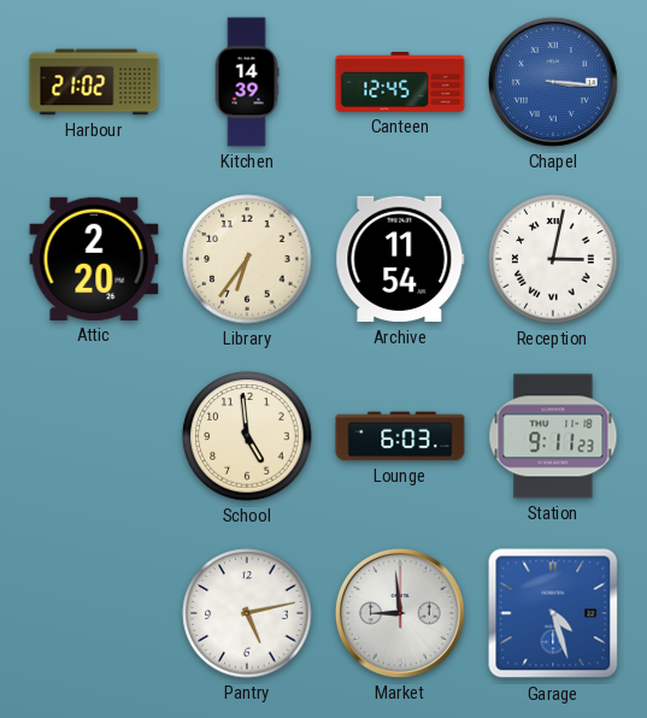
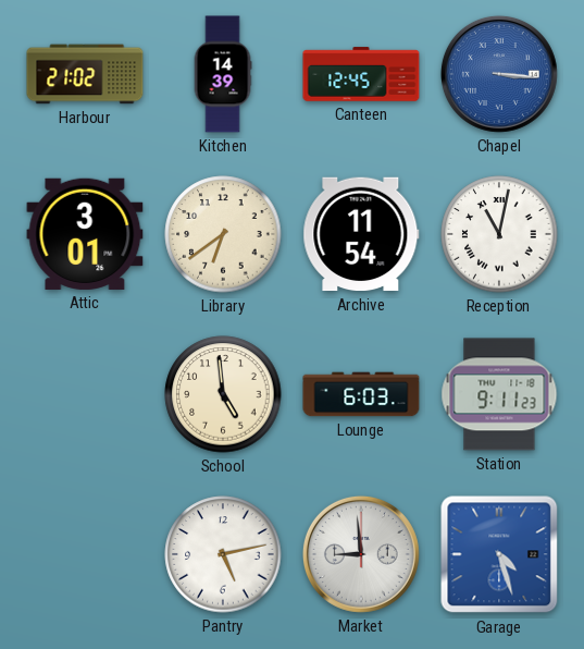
Attic: 2:20 -> 3:01 (85, 234)
Library: 6:36 -> 6:39 (223, 234)
Reception: 3:02 -> 11:02 (499, 234)
